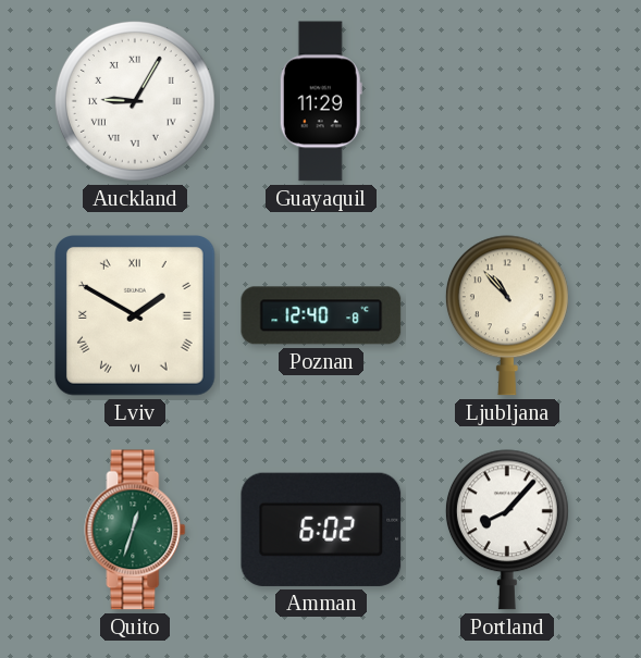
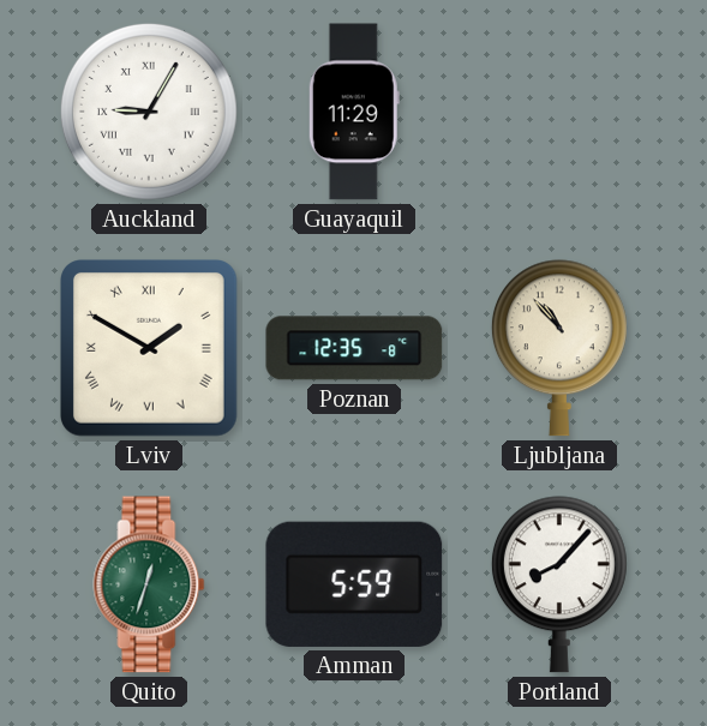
Poznan: 12:40 -> 12:35 (354, 348)
Amman: 6:02 -> 5:59 (354, 584)
